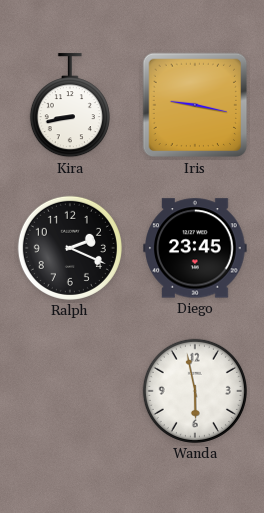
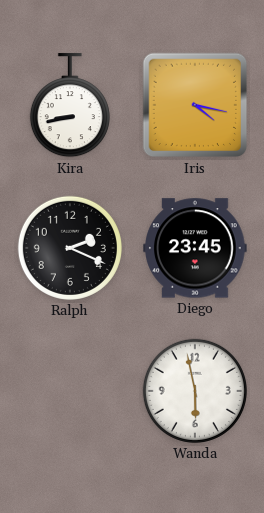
Iris: 9:17 -> 4:17 (195, 105)
